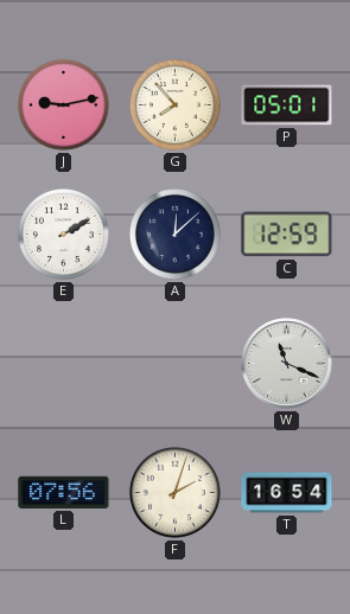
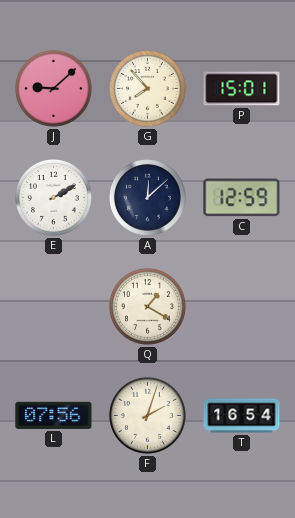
J: 9:13 -> 9:08 (53, 88)
P: 05:01 -> 15:01 (242, 89)
Q: none -> 1:20 (147, 306)
W: 11:19 -> none (287, 364)
